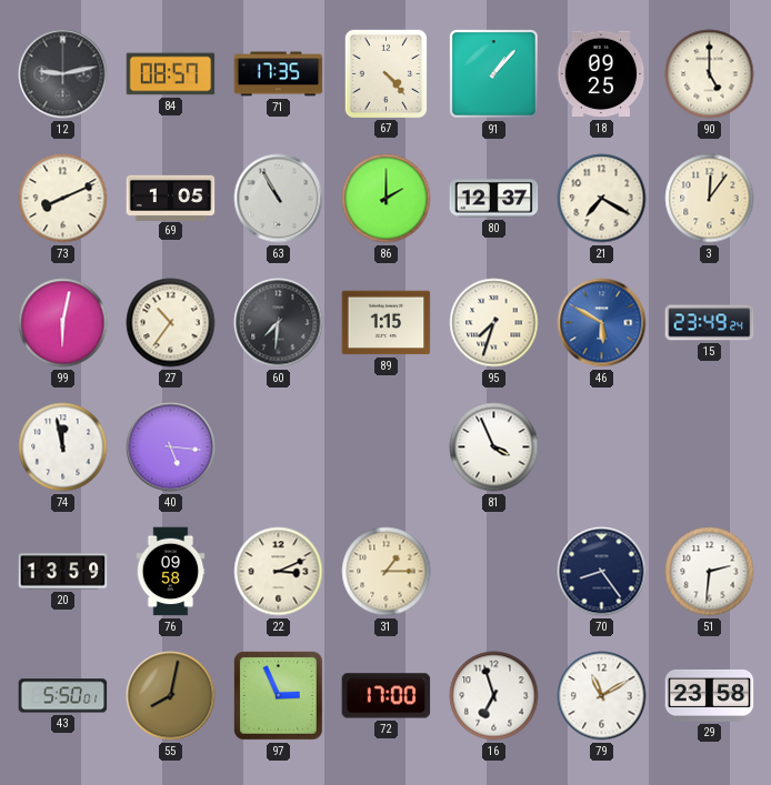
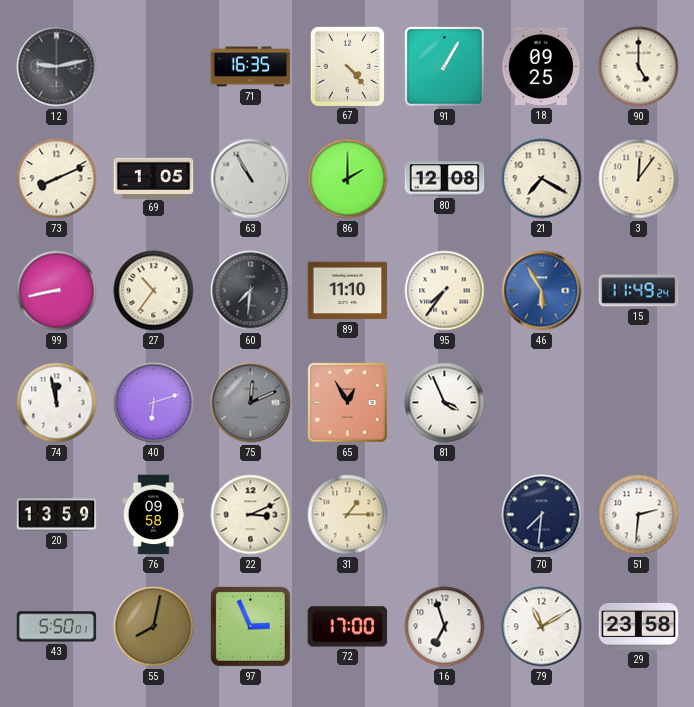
84: 08:57 -> none (171, 74)
71: 17:35 -> 16:35 (251, 67)
91: 1:07 -> 1:05 (445, 67)
80: 12:37 -> 12:08 (445, 179)
99: 6:02 -> 8:43 (57, 291)
89: 1:15 -> 11:10 (348, 291)
95: 7:33 -> 7:36 (445, 291)
46: 5:50 -> 5:55 (542, 291)
15: 23:49 -> 11:49 (639, 291)
40: 5:16 -> 6:12 (154, 403)
75: none -> 12:11 (251, 403)
65: none -> 12:55 (348, 403)
70: 8:24 -> 7:31 (542, 515)
